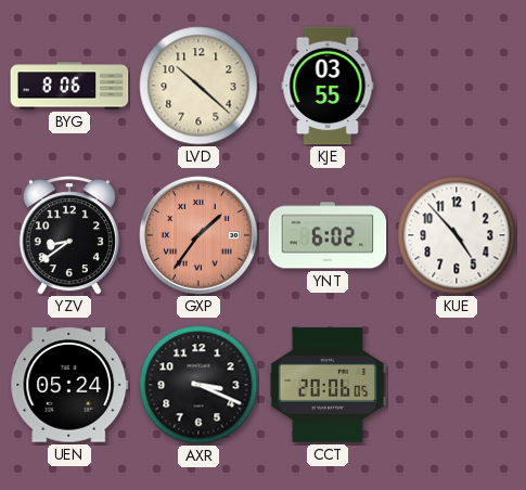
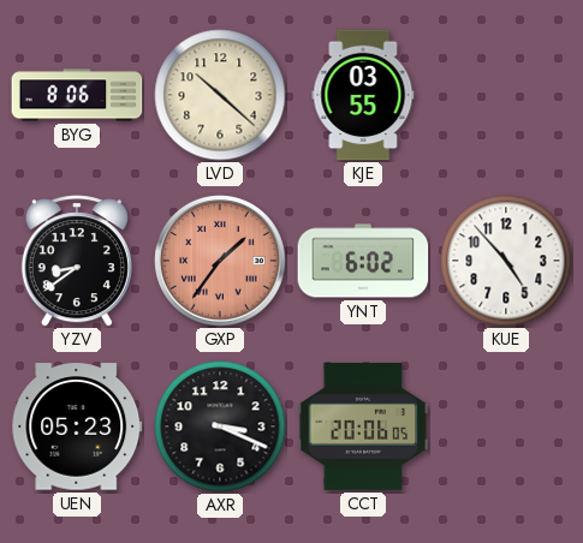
UEN: 05:24 -> 05:23 (77, 426)
